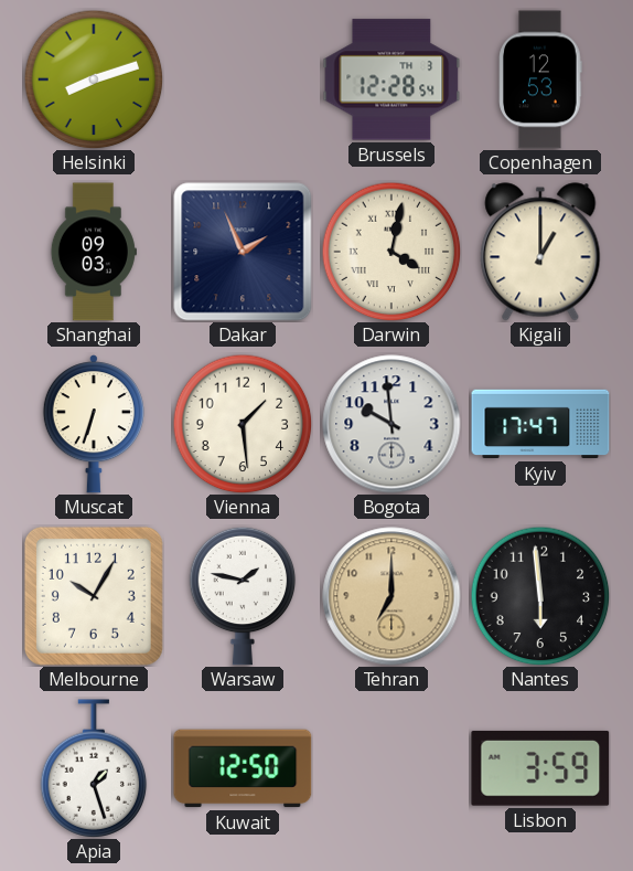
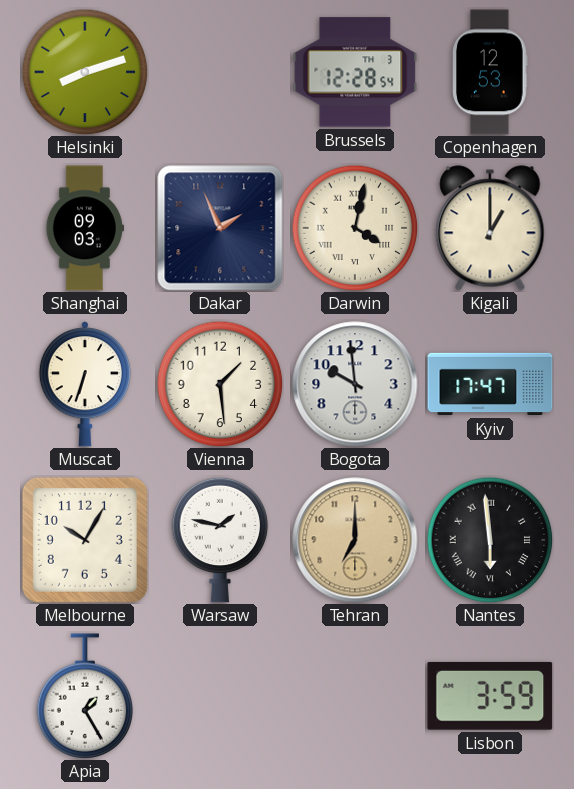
Nantes numerals: Arabic -> Roman (490, 540)
Apia: 1:27 -> 1:25 (85, 696)
Kuwait: 12:50 -> none (243, 768)
